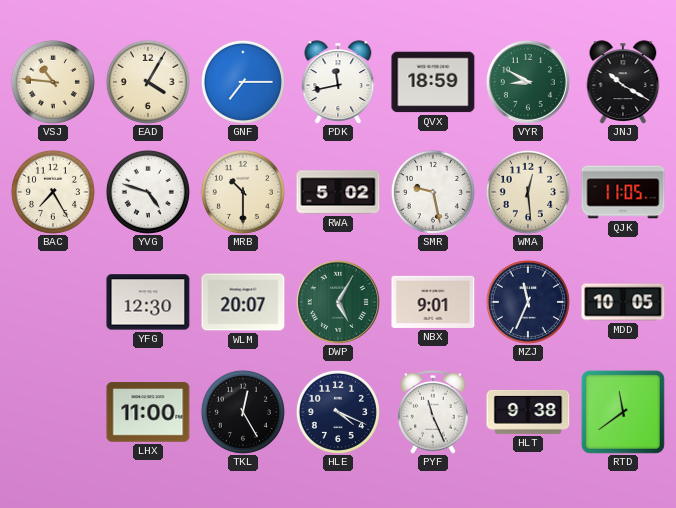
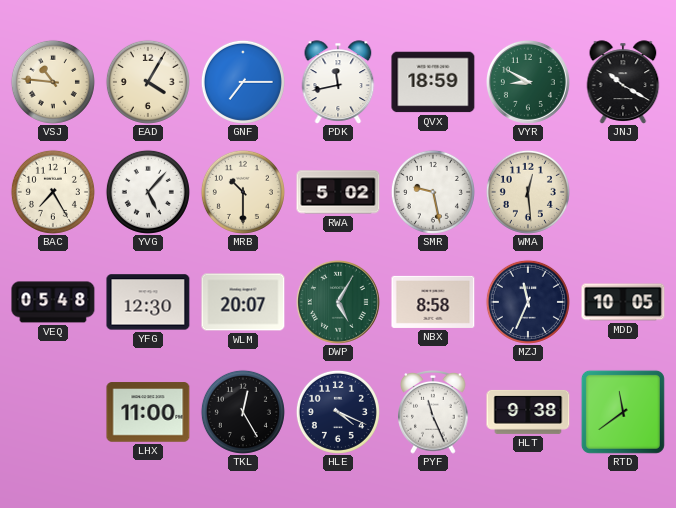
YVG: 4:48 -> 5:07 (148, 192)
QJK: 11:05 -> none (623, 192)
VEQ: none -> 05:48 (53, 302)
NBX: 9:01 -> 8:58 (433, 302)
